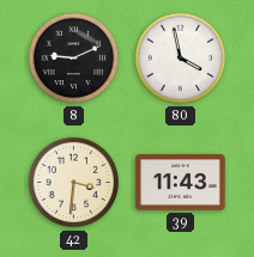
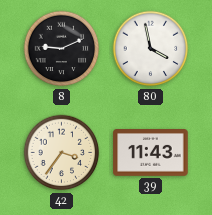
42: 3:31 -> 3:36 (62, 153)
